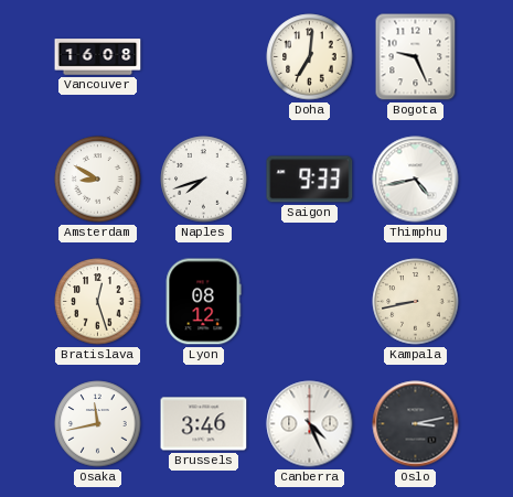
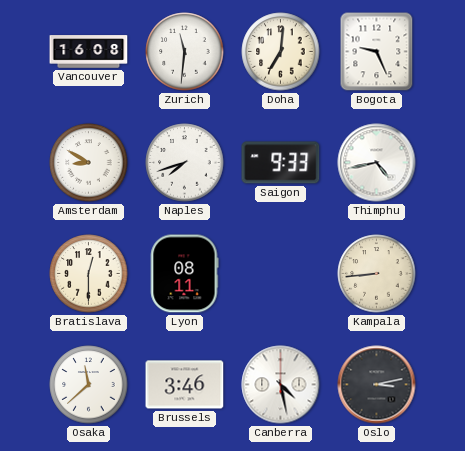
Zurich: none -> 11:31 (185, 52)
Bratislava: 12:27 -> 12:30 (89, 274)
Lyon: 08:12 -> 08:11 (184, 274)
Kampala: 8:43 -> 8:44 (377, 274)
Osaka: 11:43 -> 11:38 (89, 385)
Canberra: 4:26 -> 4:28 (281, 385)
